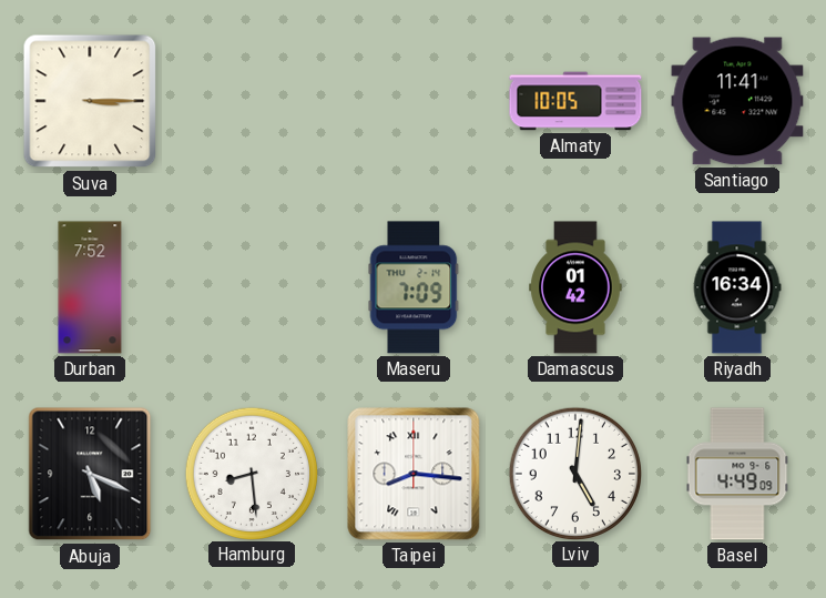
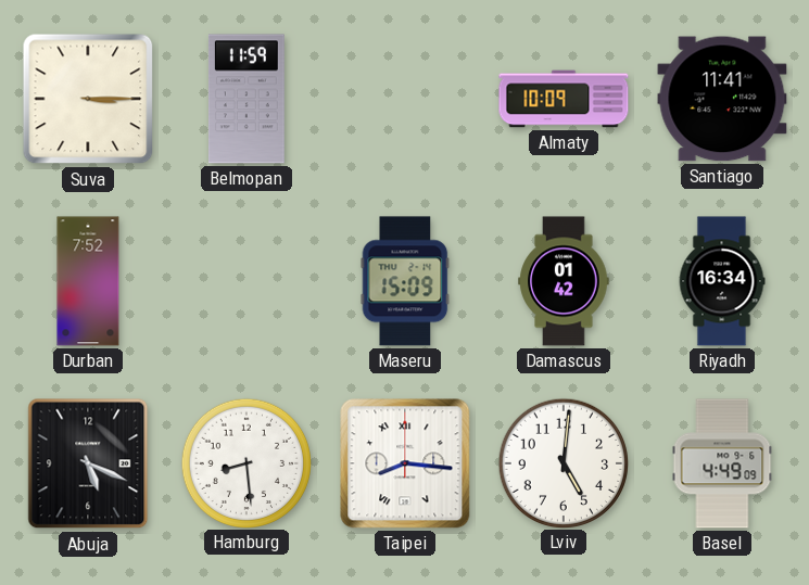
Belmopan: none -> 11:59 (247, 99)
Almaty: 10:05 -> 10:09 (564, 99)
Maseru: 7:09 -> 15:09 (405, 281)
